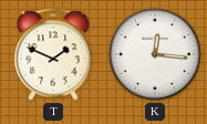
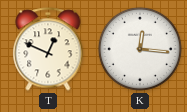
T: 1:49 -> 12:49 (48, 49)
